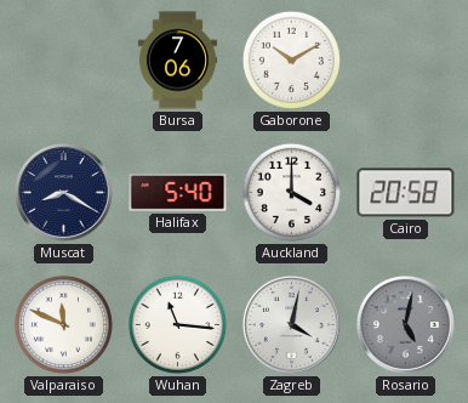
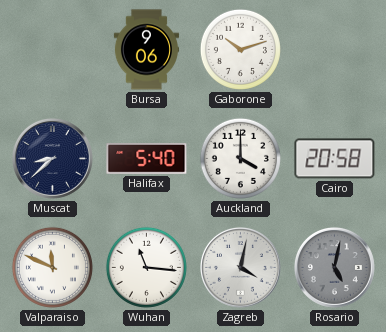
Bursa: 7:06 -> 9:06 (146, 50)
Gaborone: 10:10 -> 10:12 (240, 49)
Muscat: 8:20 -> 8:38 (52, 158)
